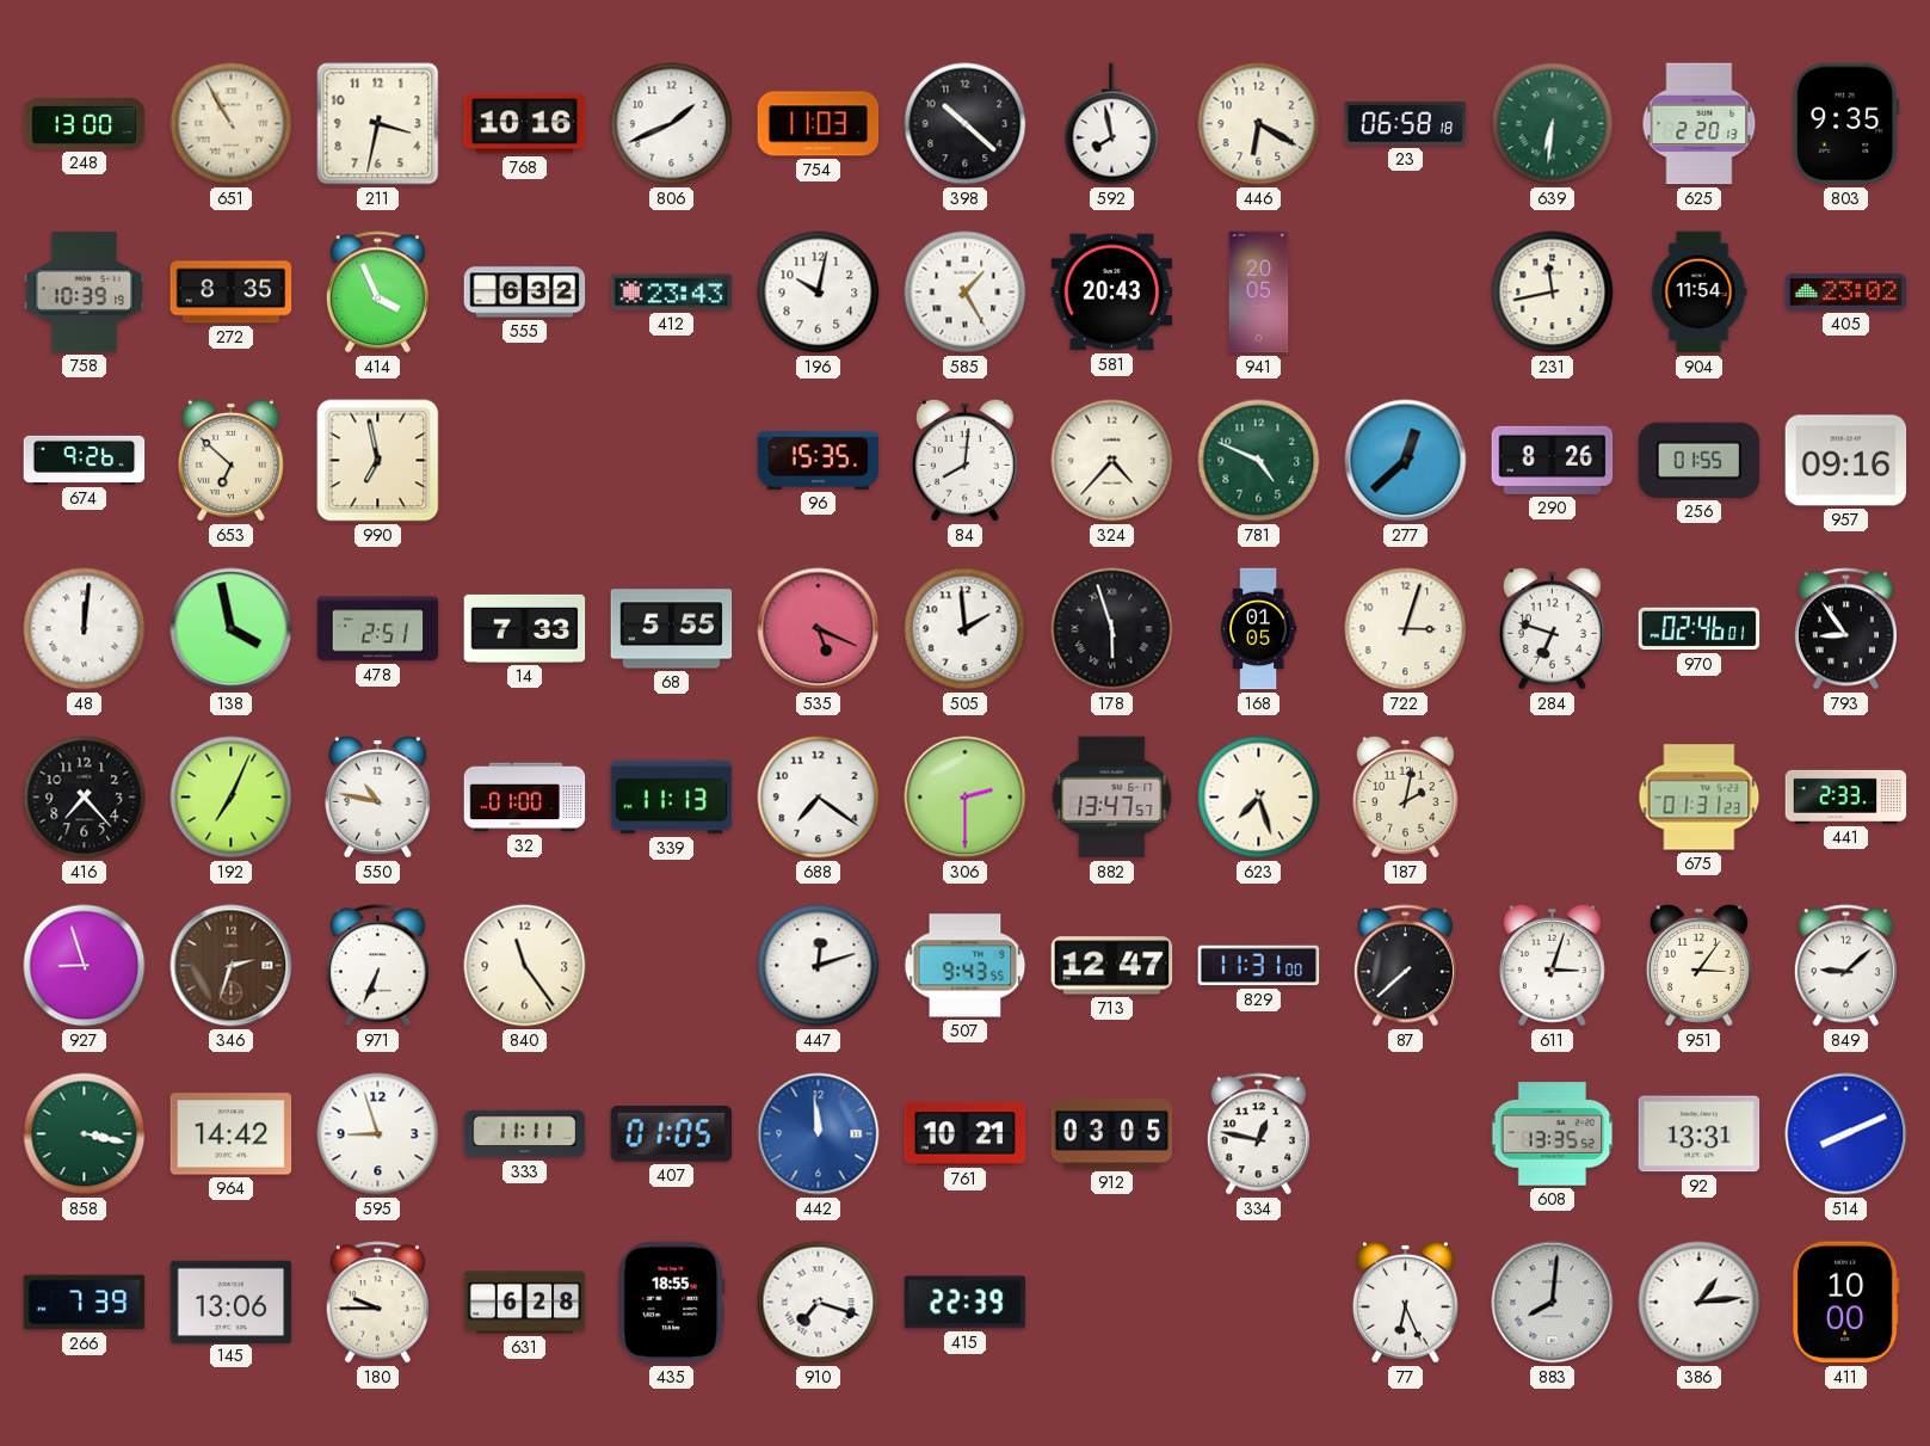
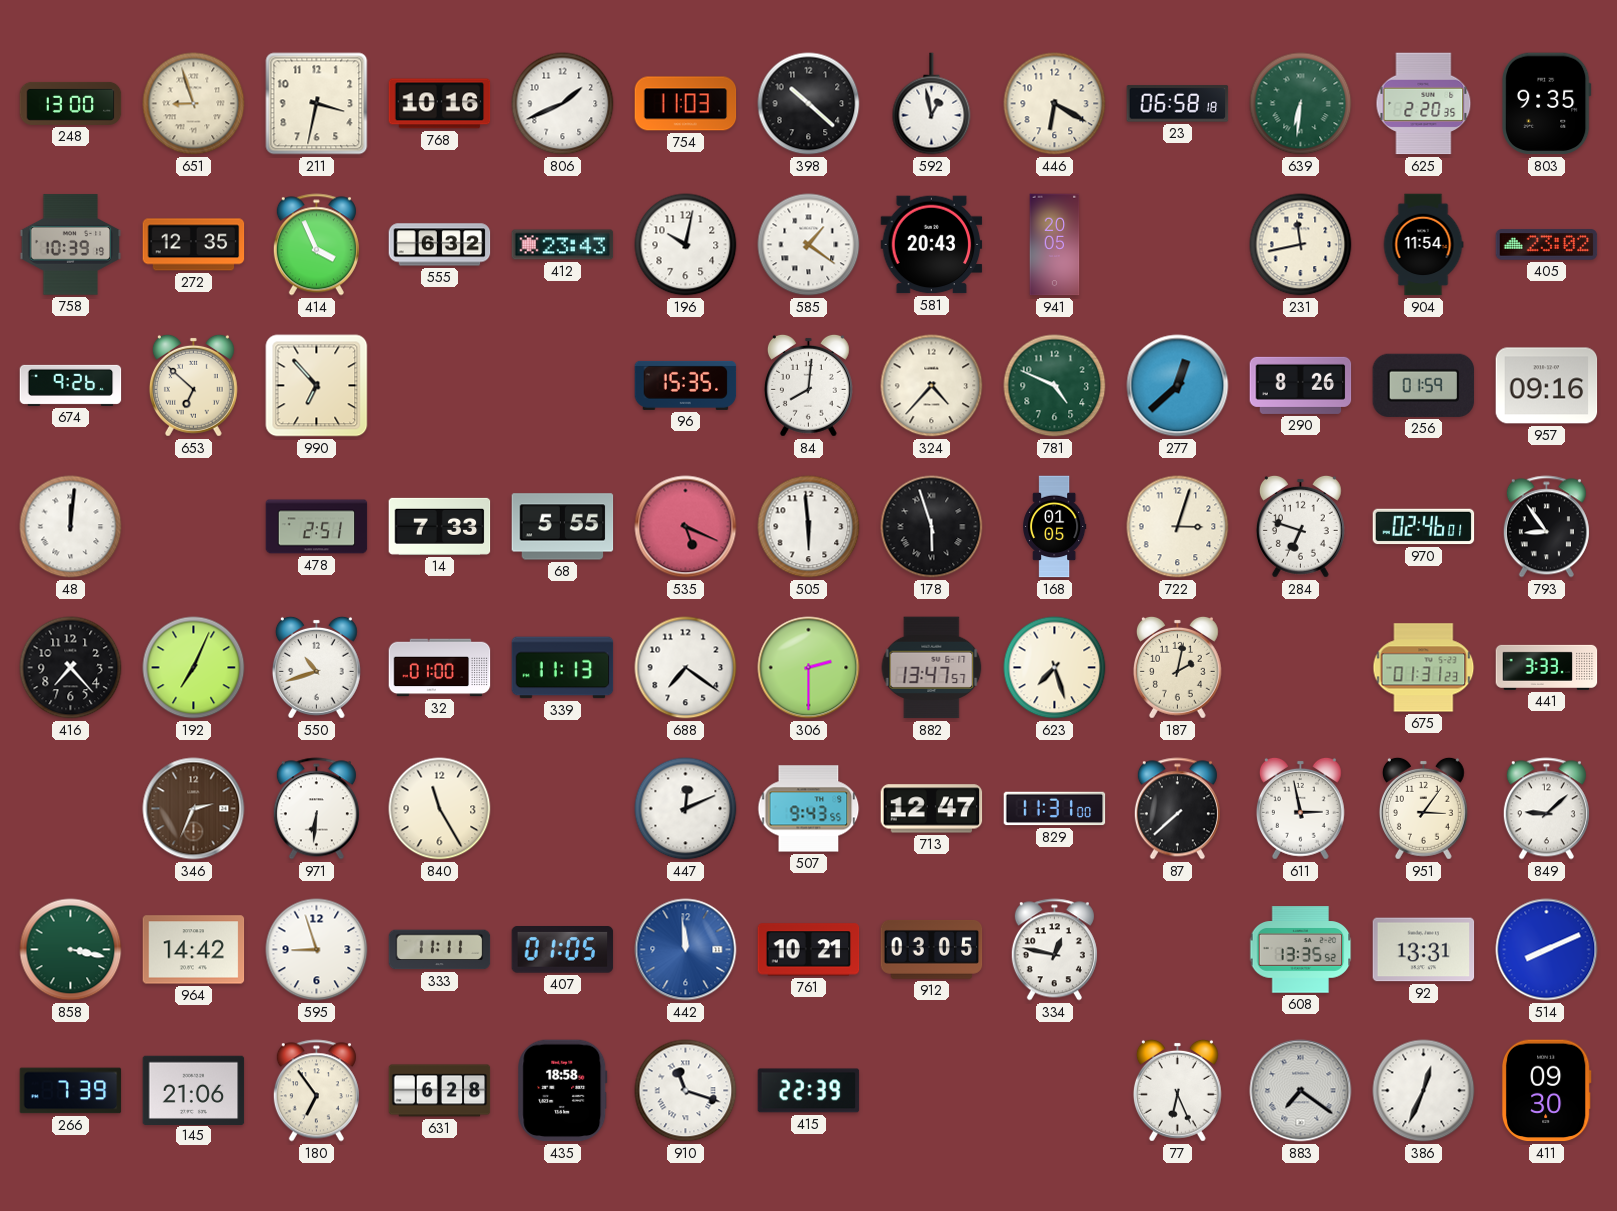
651: 10:55 -> 8:57 (194, 104)
592: 7:58 -> 12:58 (932, 104)
625: 2:20:13 -> 2:20:35 (1424, 104)
272: 8:35 -> 12:35 (194, 245)
585: 1:25 -> 1:21 (809, 245)
990: 6:58 -> 6:53 (317, 386)
256: 01:55 -> 01:59 (1424, 385)
138: 3:58 -> none (232, 629)
505: 1:59 -> 5:59 (809, 527)
550: 10:47 -> 10:42 (316, 667)
441: 2:33 -> 3:33 (1547, 667)
927: 8:57 -> none (85, 966)
346: 2:33 -> 2:34 (194, 809)
971: 6:34 -> 6:31 (316, 809)
840: 11:24 -> 11:25 (440, 809)
447: 12:12 -> 12:11 (686, 809)
611: 3:03 -> 2:58 (1300, 808)
145: 13:06 -> 21:06 (194, 1090)
180: 9:45 -> 6:54 (316, 1091)
435: 18:55 -> 18:58 (563, 1091)
910: 7:18 -> 11:18 (686, 1091)
883: 8:01 -> 7:21 (1301, 1091)
386: 1:14 -> 12:34 (1424, 1091)
411: 10:00 -> 09:30 (1546, 1091)
